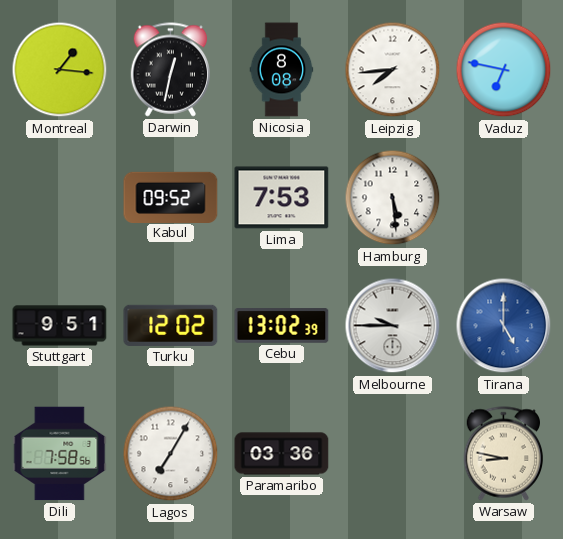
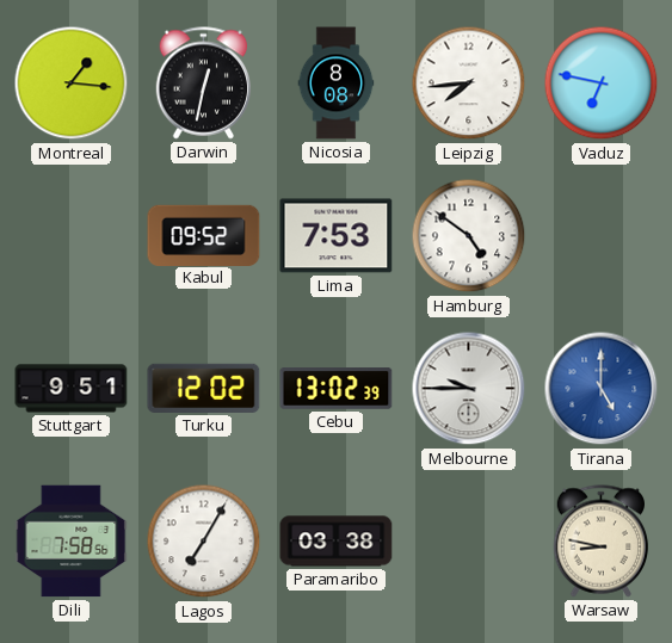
Hamburg: 5:29 -> 4:51 (469, 236)
Paramaribo: 03:36 -> 03:38 (337, 542)
